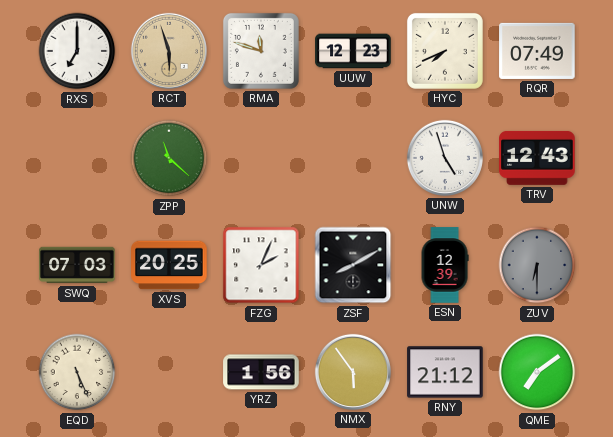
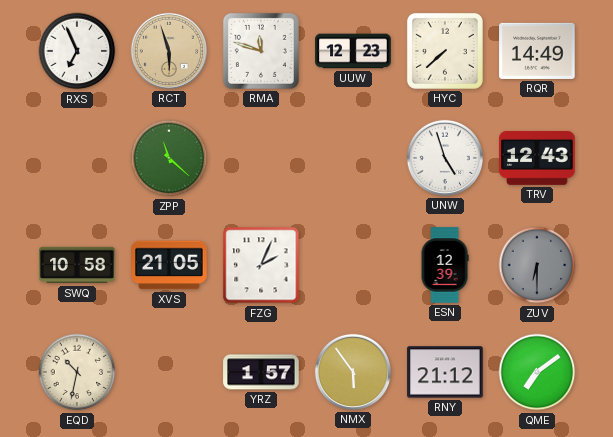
RXS: 7:00 -> 6:56 (77, 51)
HYC: 7:41 -> 7:38 (445, 51)
RQR: 07:49 -> 14:49 (537, 51)
SWQ: 07:03 -> 10:58 (77, 265)
XVS: 20:25 -> 21:05 (169, 265)
ZSF: 8:10 -> none (353, 265)
EQD: 5:26 -> 10:32 (77, 372)
YRZ: 1:56 -> 1:57 (261, 372)
